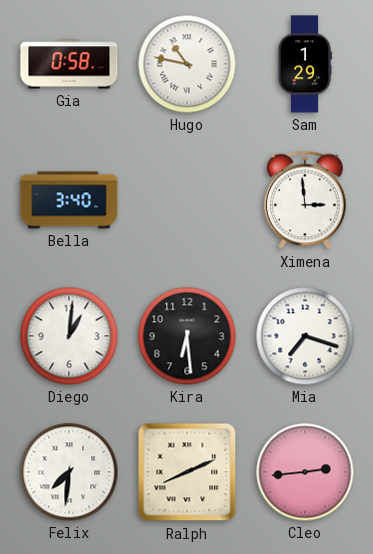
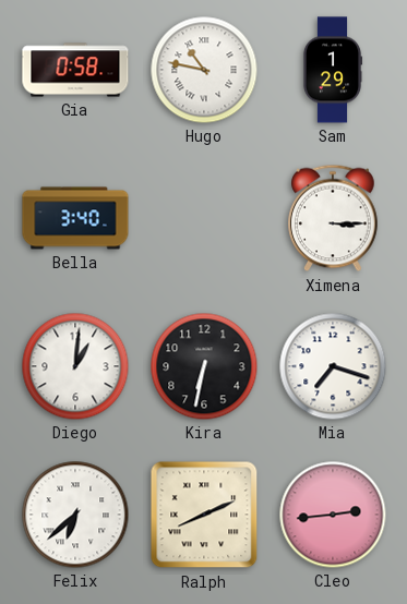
Ximena: 2:59 -> 3:15 (334, 218)
Kira: 6:29 -> 6:32 (204, 366)
Felix: 7:31 -> 6:38 (75, 515)
